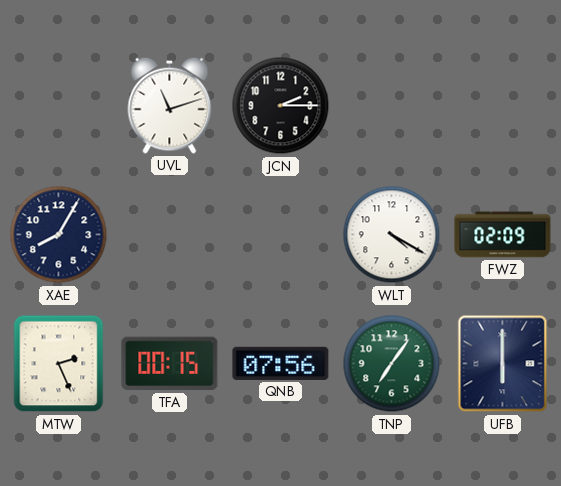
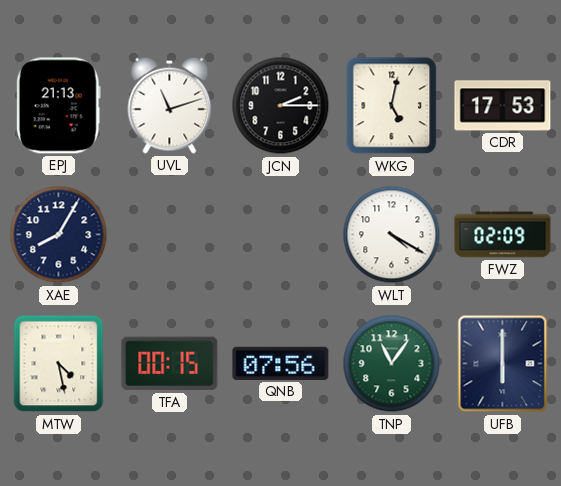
EPJ: none -> 21:13 (58, 106)
WKG: none -> 5:02 (392, 106)
CDR: none -> 17:53 (503, 106)
MTW: 2:26 -> 4:28 (59, 364)
TNP: 7:06 -> 11:06 (392, 364)
